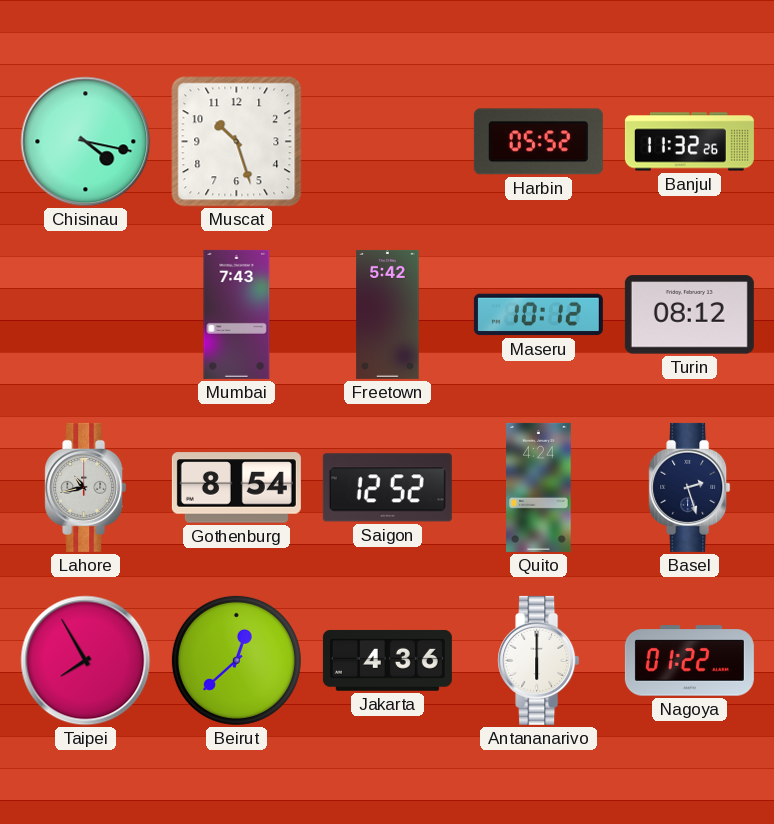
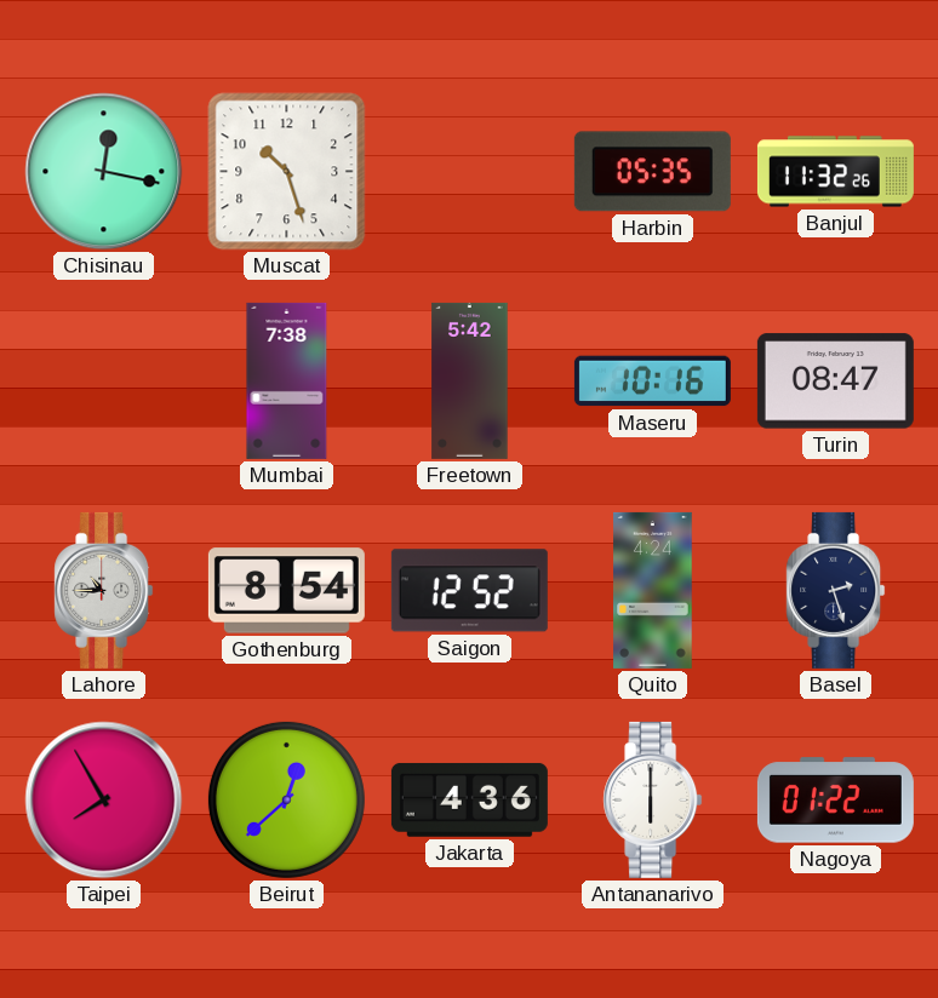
Chisinau: 4:17 -> 12:17 (104, 172)
Harbin: 05:52 -> 05:35 (652, 172)
Mumbai: 7:43 -> 7:38 (287, 380)
Maseru: 10:12 -> 10:16 (652, 382)
Turin: 08:12 -> 08:47 (835, 382)
Lahore: 10:43 -> 10:45 (104, 590)
